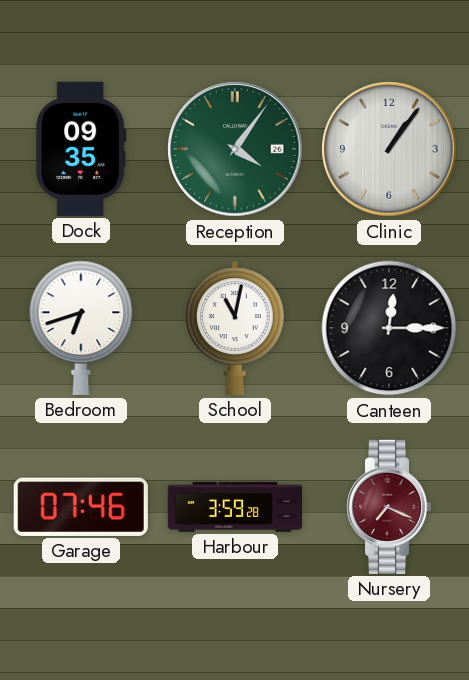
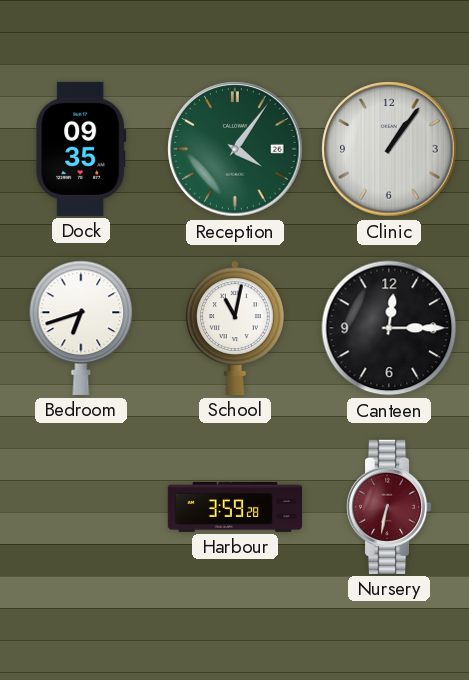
Garage: 07:46 -> none (81, 507)
Nursery: 7:19 -> 6:32 (389, 507)
